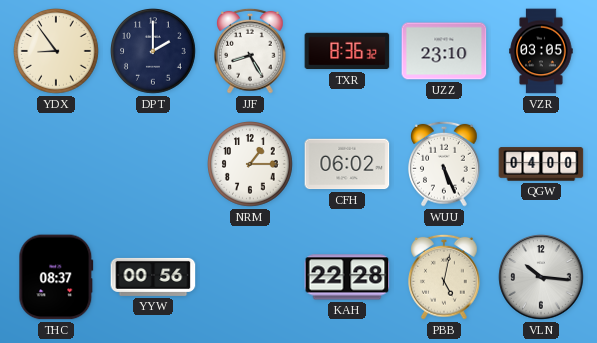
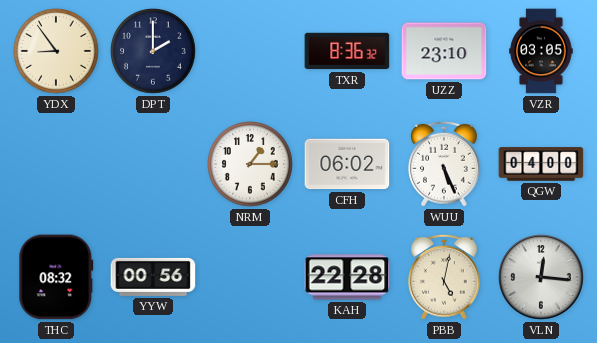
JJF: 8:25 -> none (251, 51)
THC: 08:37 -> 08:32 (56, 277)
VLN: 10:16 -> 12:16 (541, 277)
